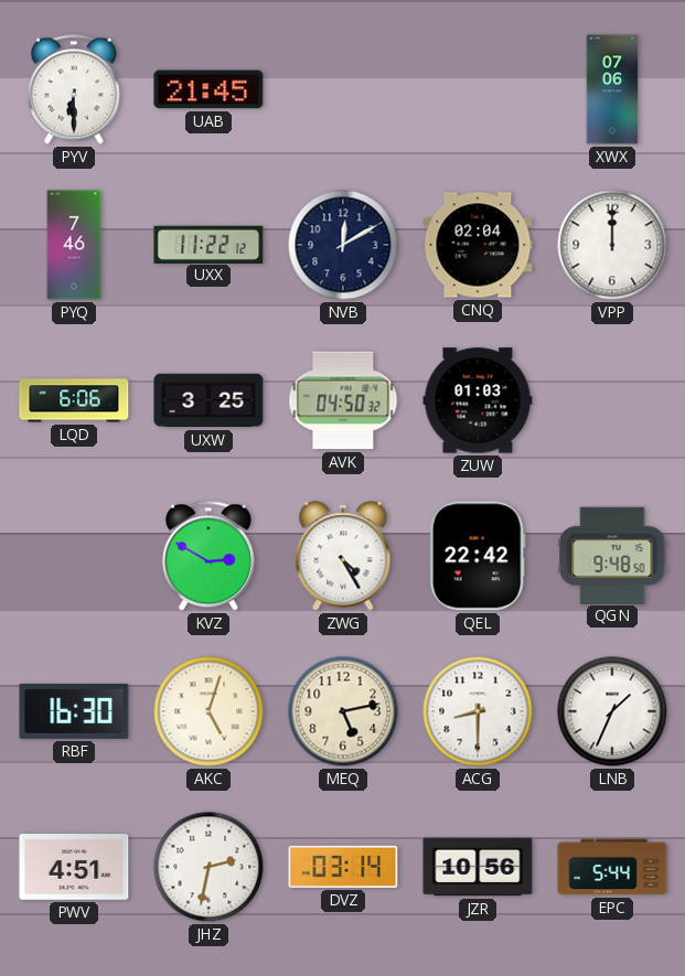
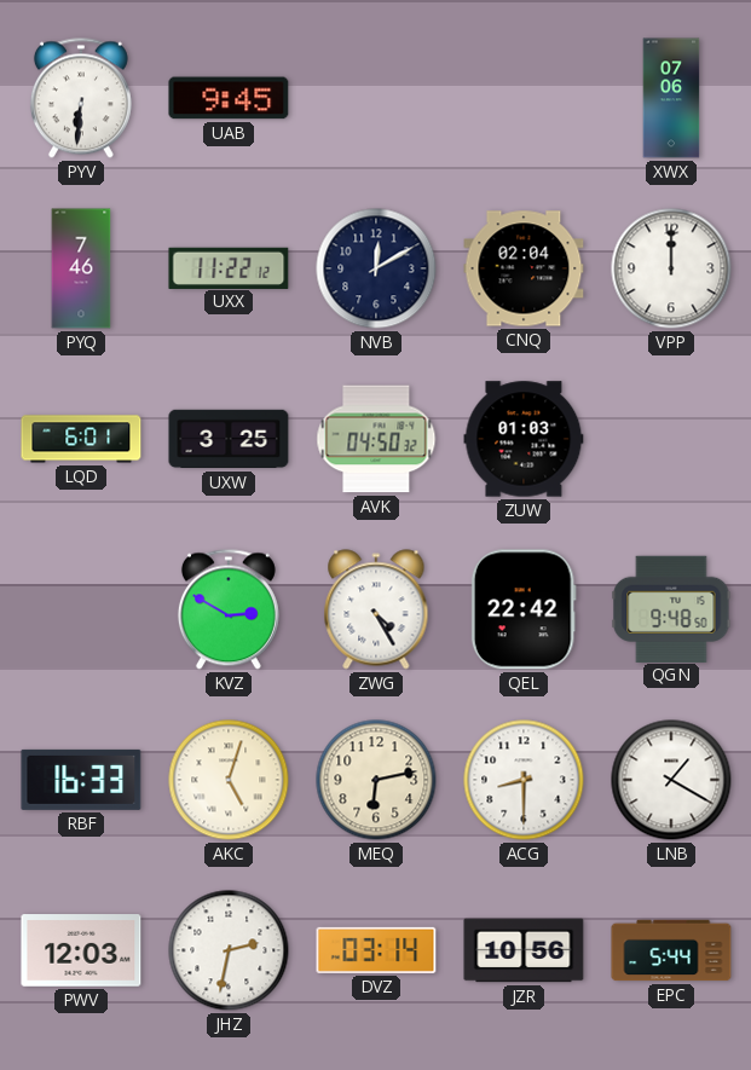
PYV: 6:30 -> 6:31 (81, 98)
UAB: 21:45 -> 9:45 (229, 98)
LQD: 6:06 -> 6:01 (81, 439)
RBF: 16:30 -> 16:33 (81, 780)
MEQ: 5:13 -> 6:13 (376, 780)
LNB: 1:34 -> 1:20 (671, 780)
PWV: 4:51 -> 12:03 (81, 950)
